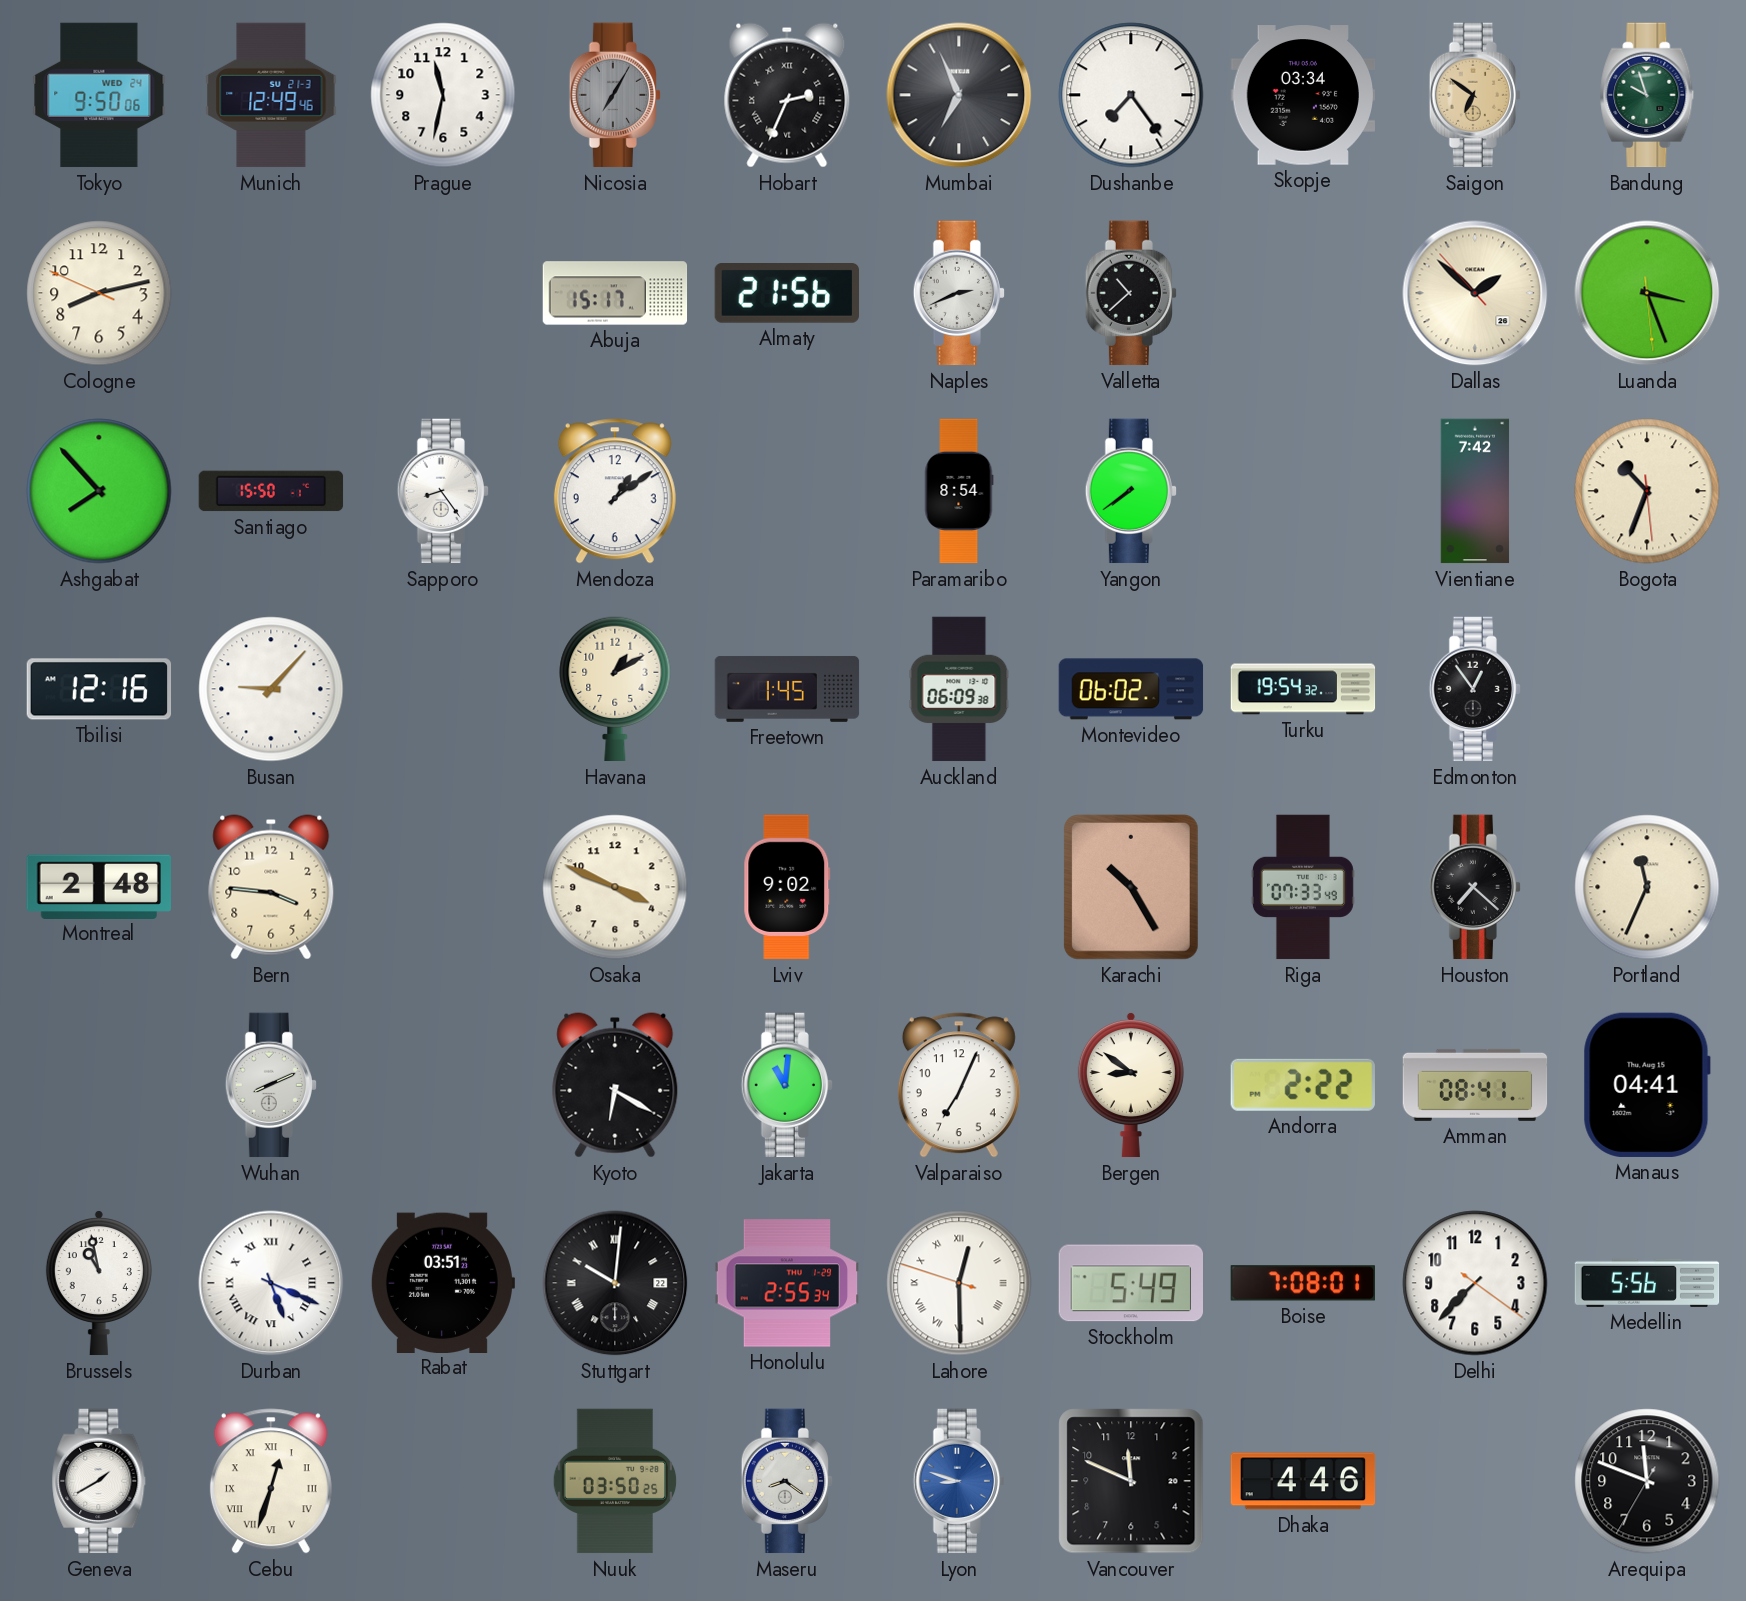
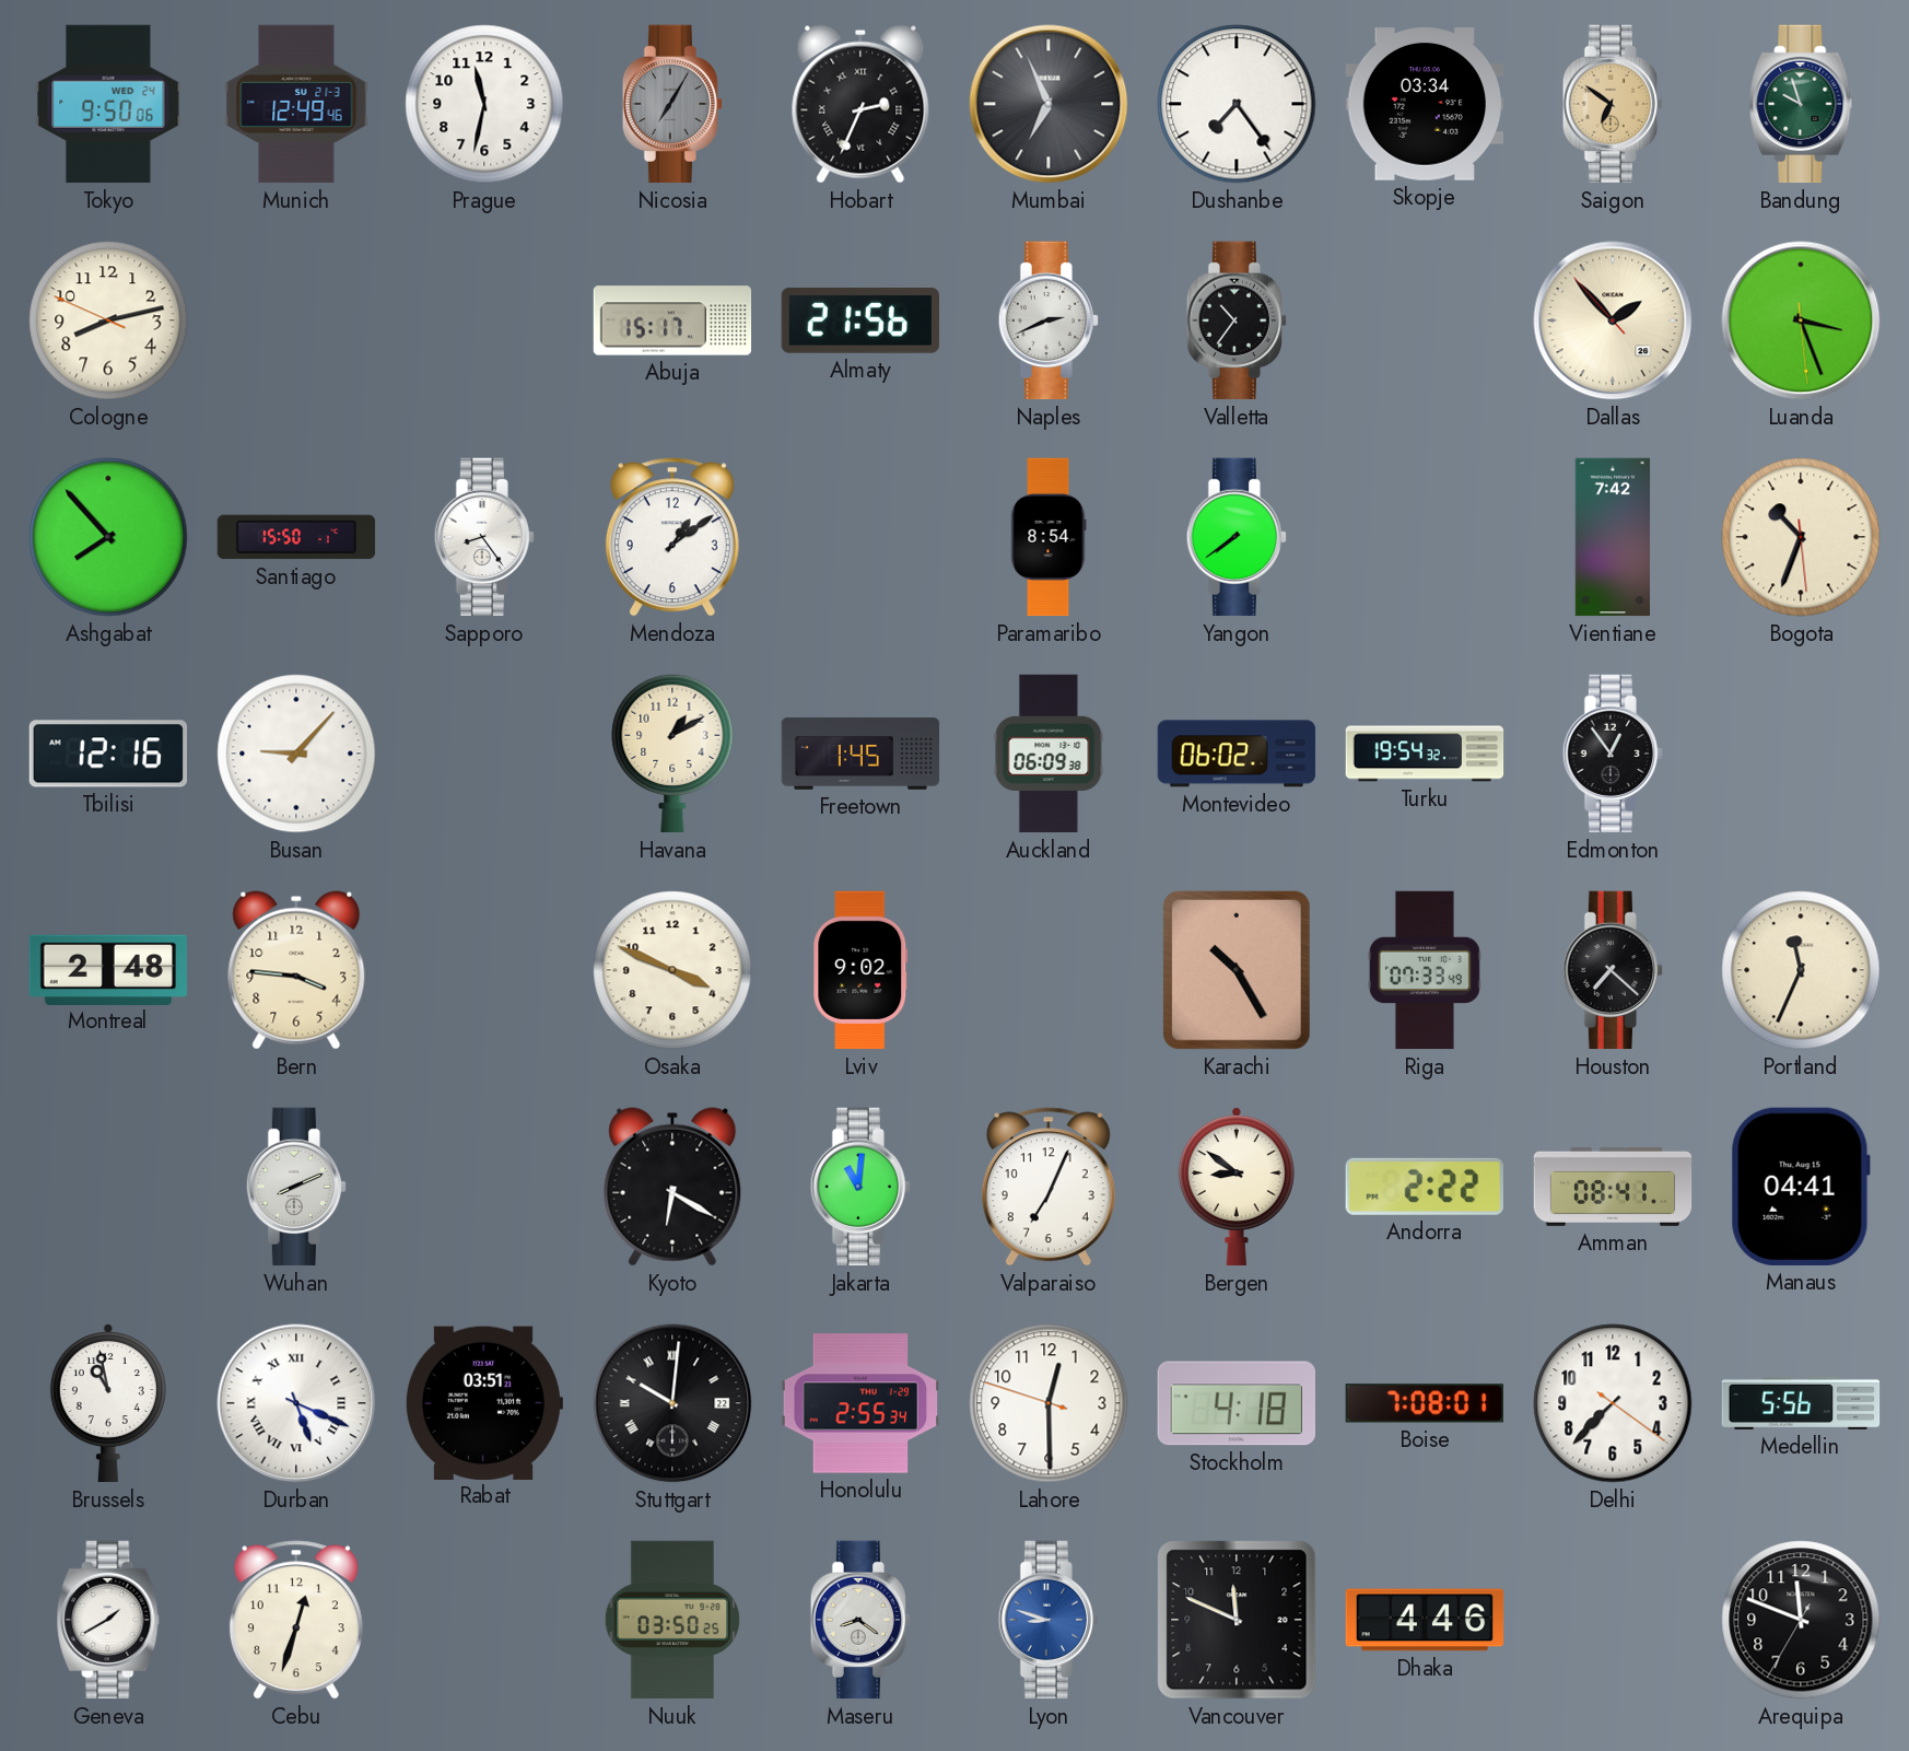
Valletta: 10:38 -> 10:36 (1235, 320)
Dallas: 1:51 -> 1:52 (1613, 320)
Lahore numerals: Roman -> Arabic (1049, 1403)
Stockholm: 5:49 -> 4:18 (1235, 1403)
Cebu numerals: Roman -> Arabic (296, 1620)
